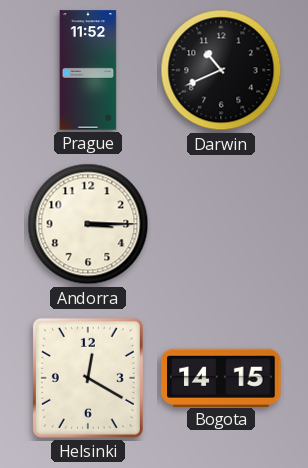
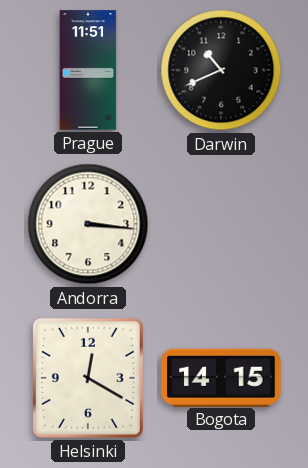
Prague: 11:52 -> 11:51 (88, 70)
Andorra: 3:15 -> 3:16 (88, 224)
